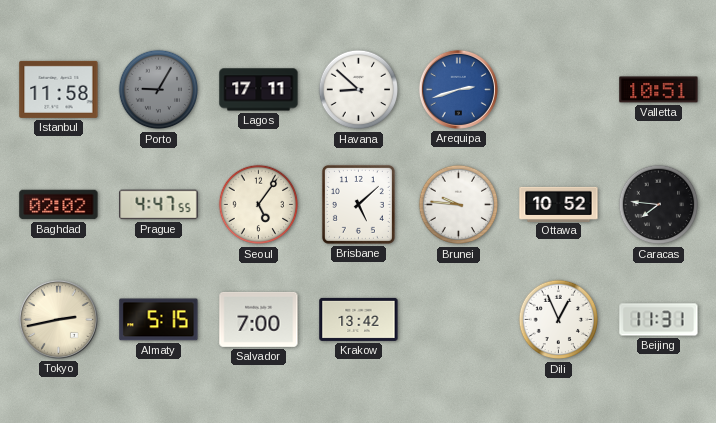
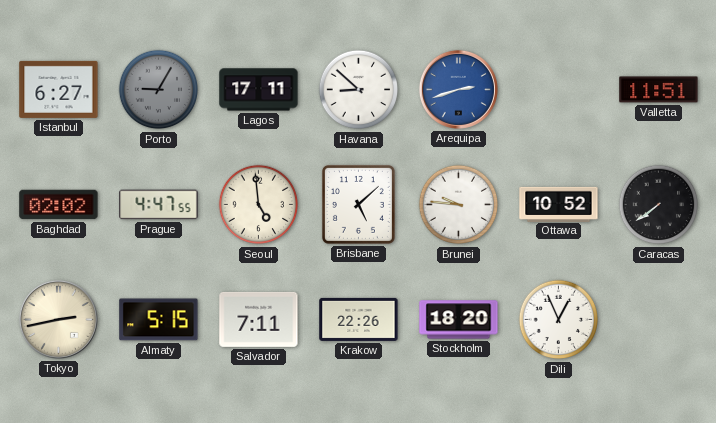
Istanbul: 11:58 -> 6:27 (59, 89)
Valletta: 10:51 -> 11:51 (659, 90)
Seoul: 5:06 -> 4:59 (259, 205)
Caracas: 7:46 -> 7:39 (659, 205)
Salvador: 7:00 -> 7:11 (259, 319)
Krakow: 13:42 -> 22:26 (359, 319)
Stockholm: none -> 18:20 (459, 320)
Beijing: 11:31 -> none (659, 320)
